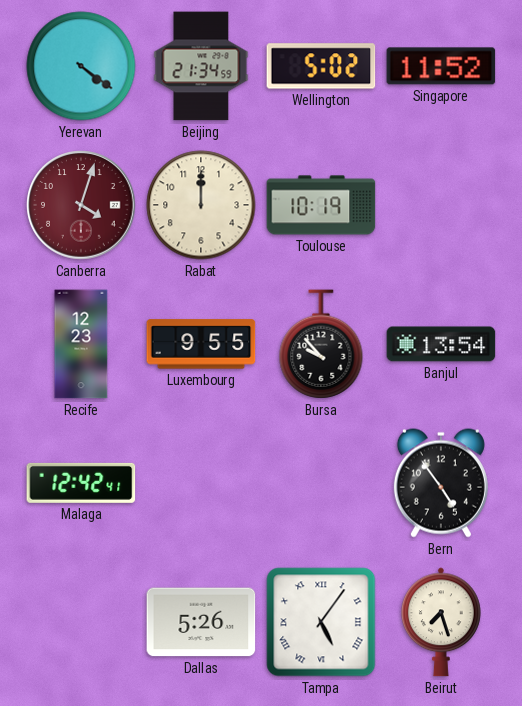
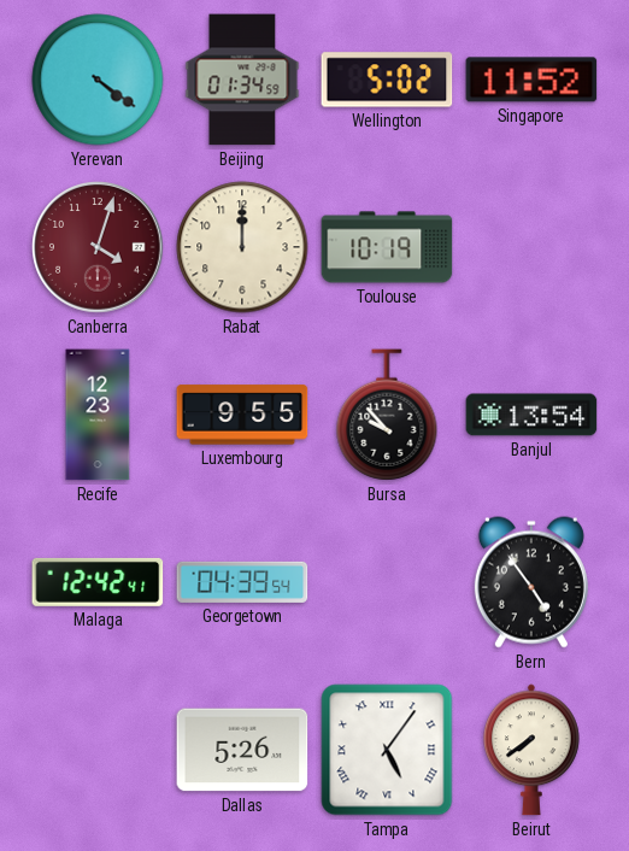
Beijing: 21:34 -> 01:34 (242, 80)
Georgetown: none -> 04:39 (242, 582)
Beirut: 7:27 -> 7:39 (531, 750)
